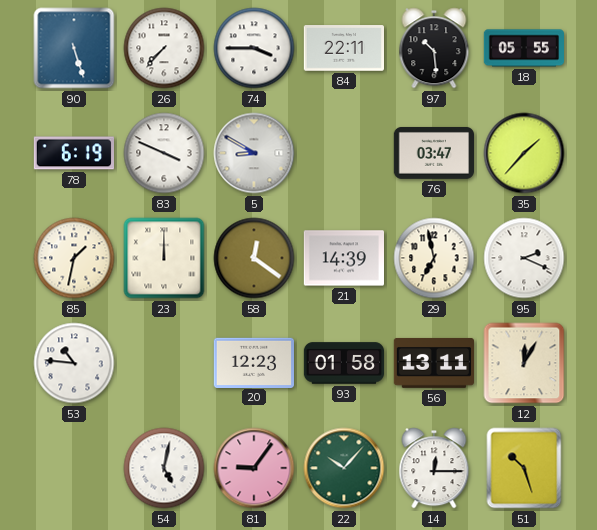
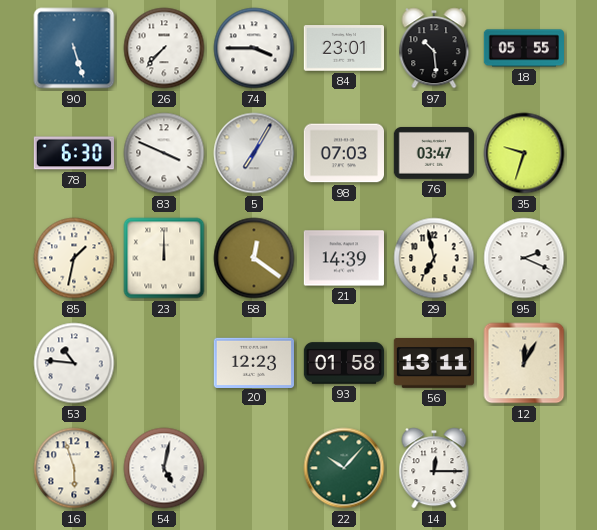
84: 22:11 -> 23:01 (343, 48)
78: 6:19 -> 6:30 (73, 153)
5: 8:50 -> 7:05 (254, 153)
98: none -> 07:03 (343, 153)
35: 1:37 -> 9:33 (524, 153)
16: none -> 5:57 (74, 468)
81: 9:06 -> none (254, 468)
51: 10:27 -> none (524, 468)
